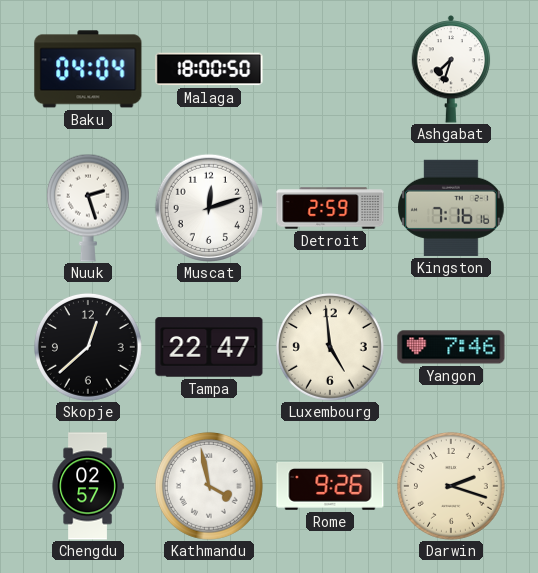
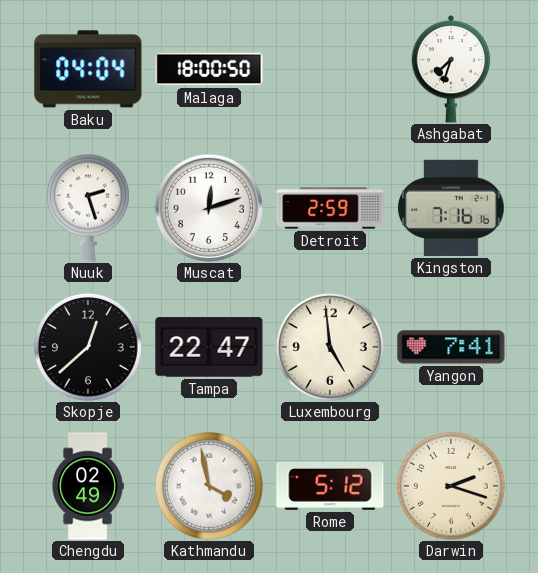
Yangon: 7:46 -> 7:41 (451, 347)
Chengdu: 02:57 -> 02:49 (88, 486)
Rome: 9:26 -> 5:12 (330, 486)
